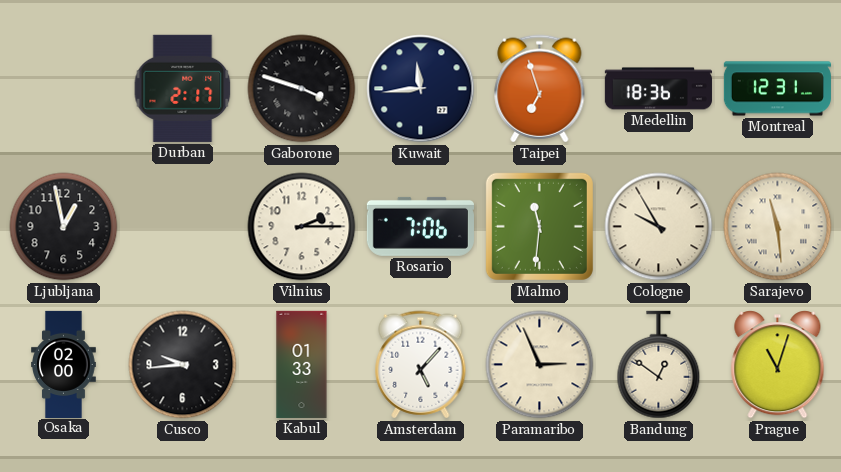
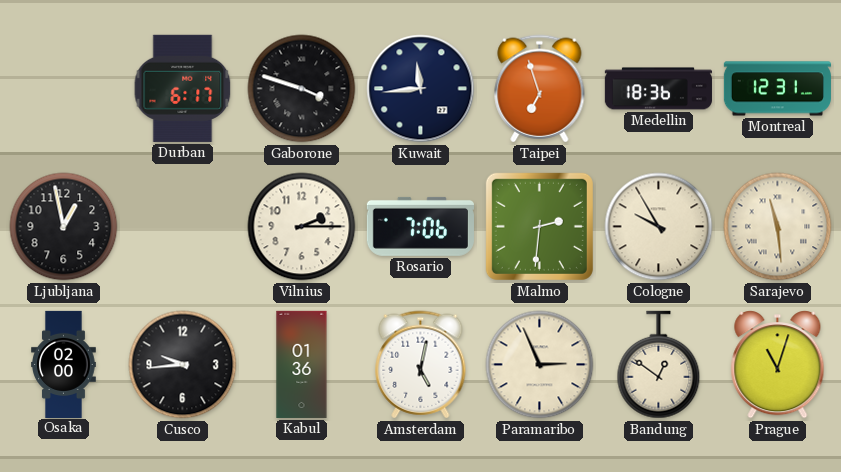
Durban: 2:17 -> 6:17 (183, 88)
Malmo: 11:31 -> 2:31 (539, 226)
Kabul: 01:33 -> 01:36 (302, 364)
Amsterdam: 5:07 -> 5:02 (421, 365)
